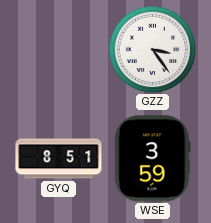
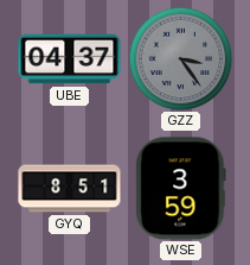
UBE: none -> 04:37 (70, 59)
GZZ dial: white -> grey (180, 58)
